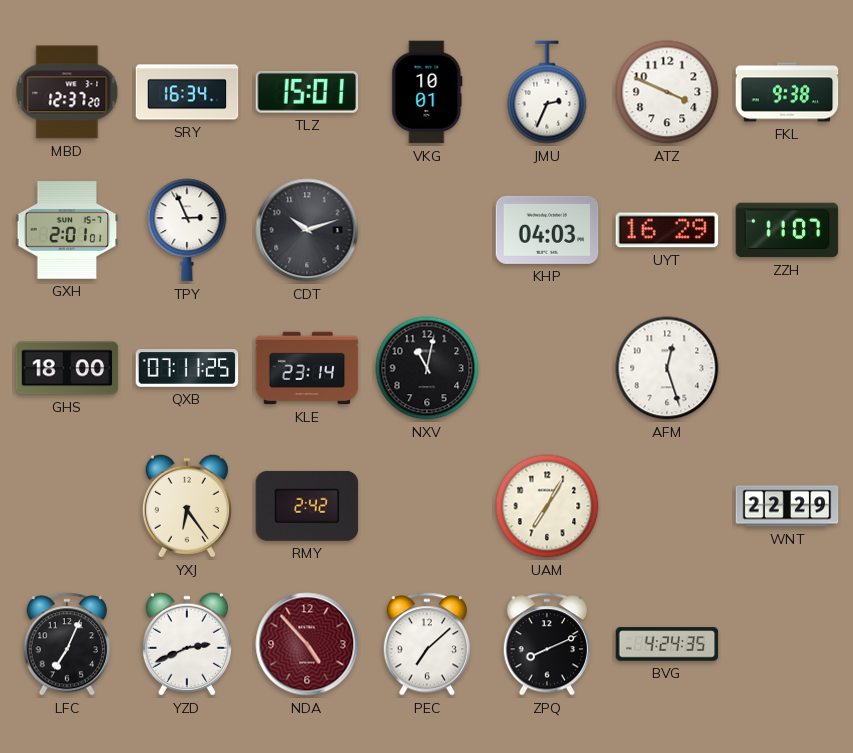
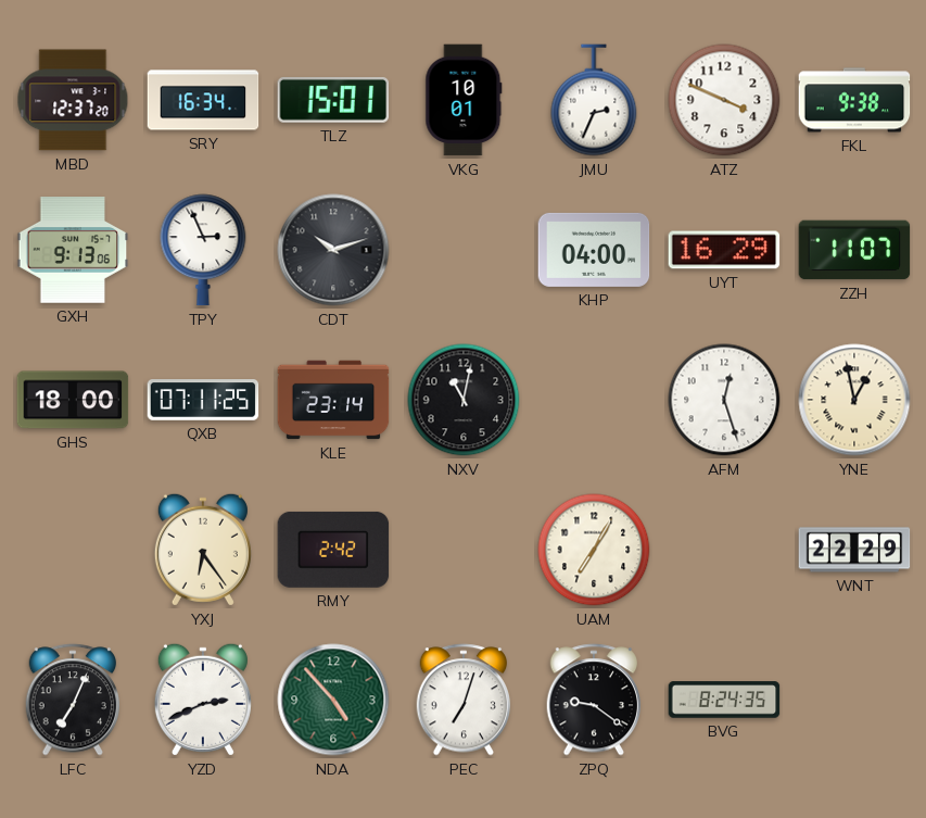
GXH: 2:01 -> 9:13 (73, 250)
KHP: 04:03 -> 04:00 (594, 250)
YNE: none -> 12:58 (854, 400)
NDA dial: burgundy -> green (333, 700)
PEC: 7:08 -> 7:03 (464, 700)
ZPQ: 8:11 -> 9:21 (594, 700)
BVG: 4:24 -> 8:24 (724, 700)
